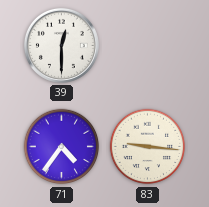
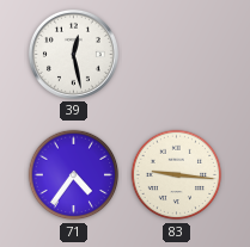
39: 12:30 -> 12:28 (73, 54)
